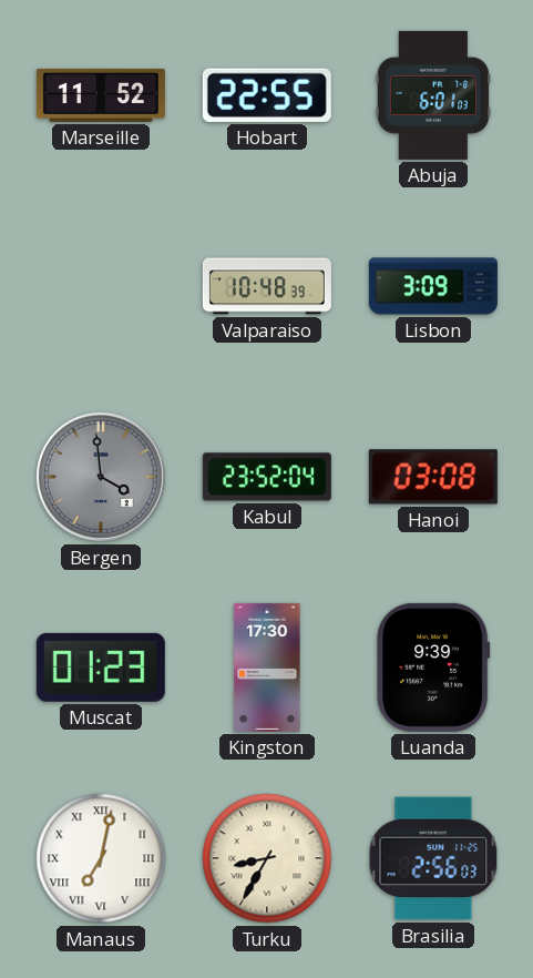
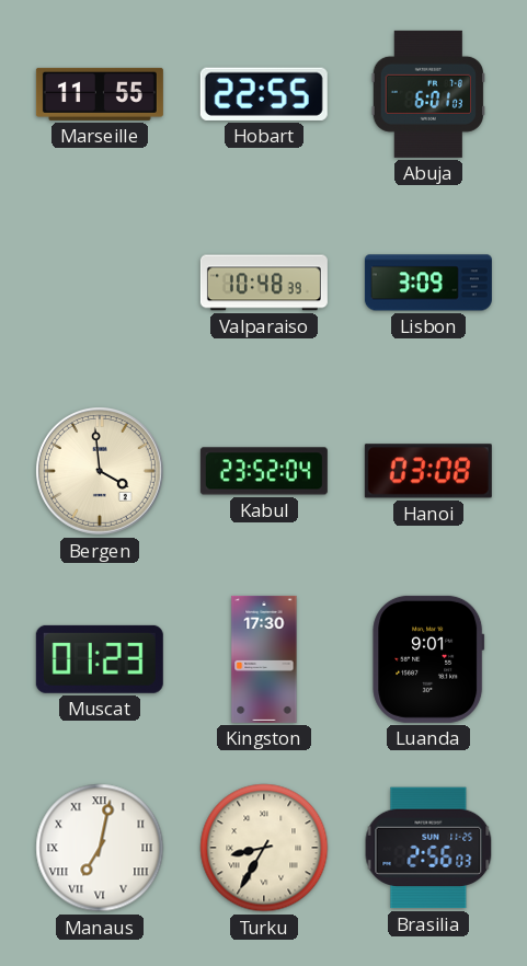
Marseille: 11:52 -> 11:55 (100, 94)
Bergen dial: grey -> cream (100, 471)
Luanda: 9:39 -> 9:01 (428, 659)
